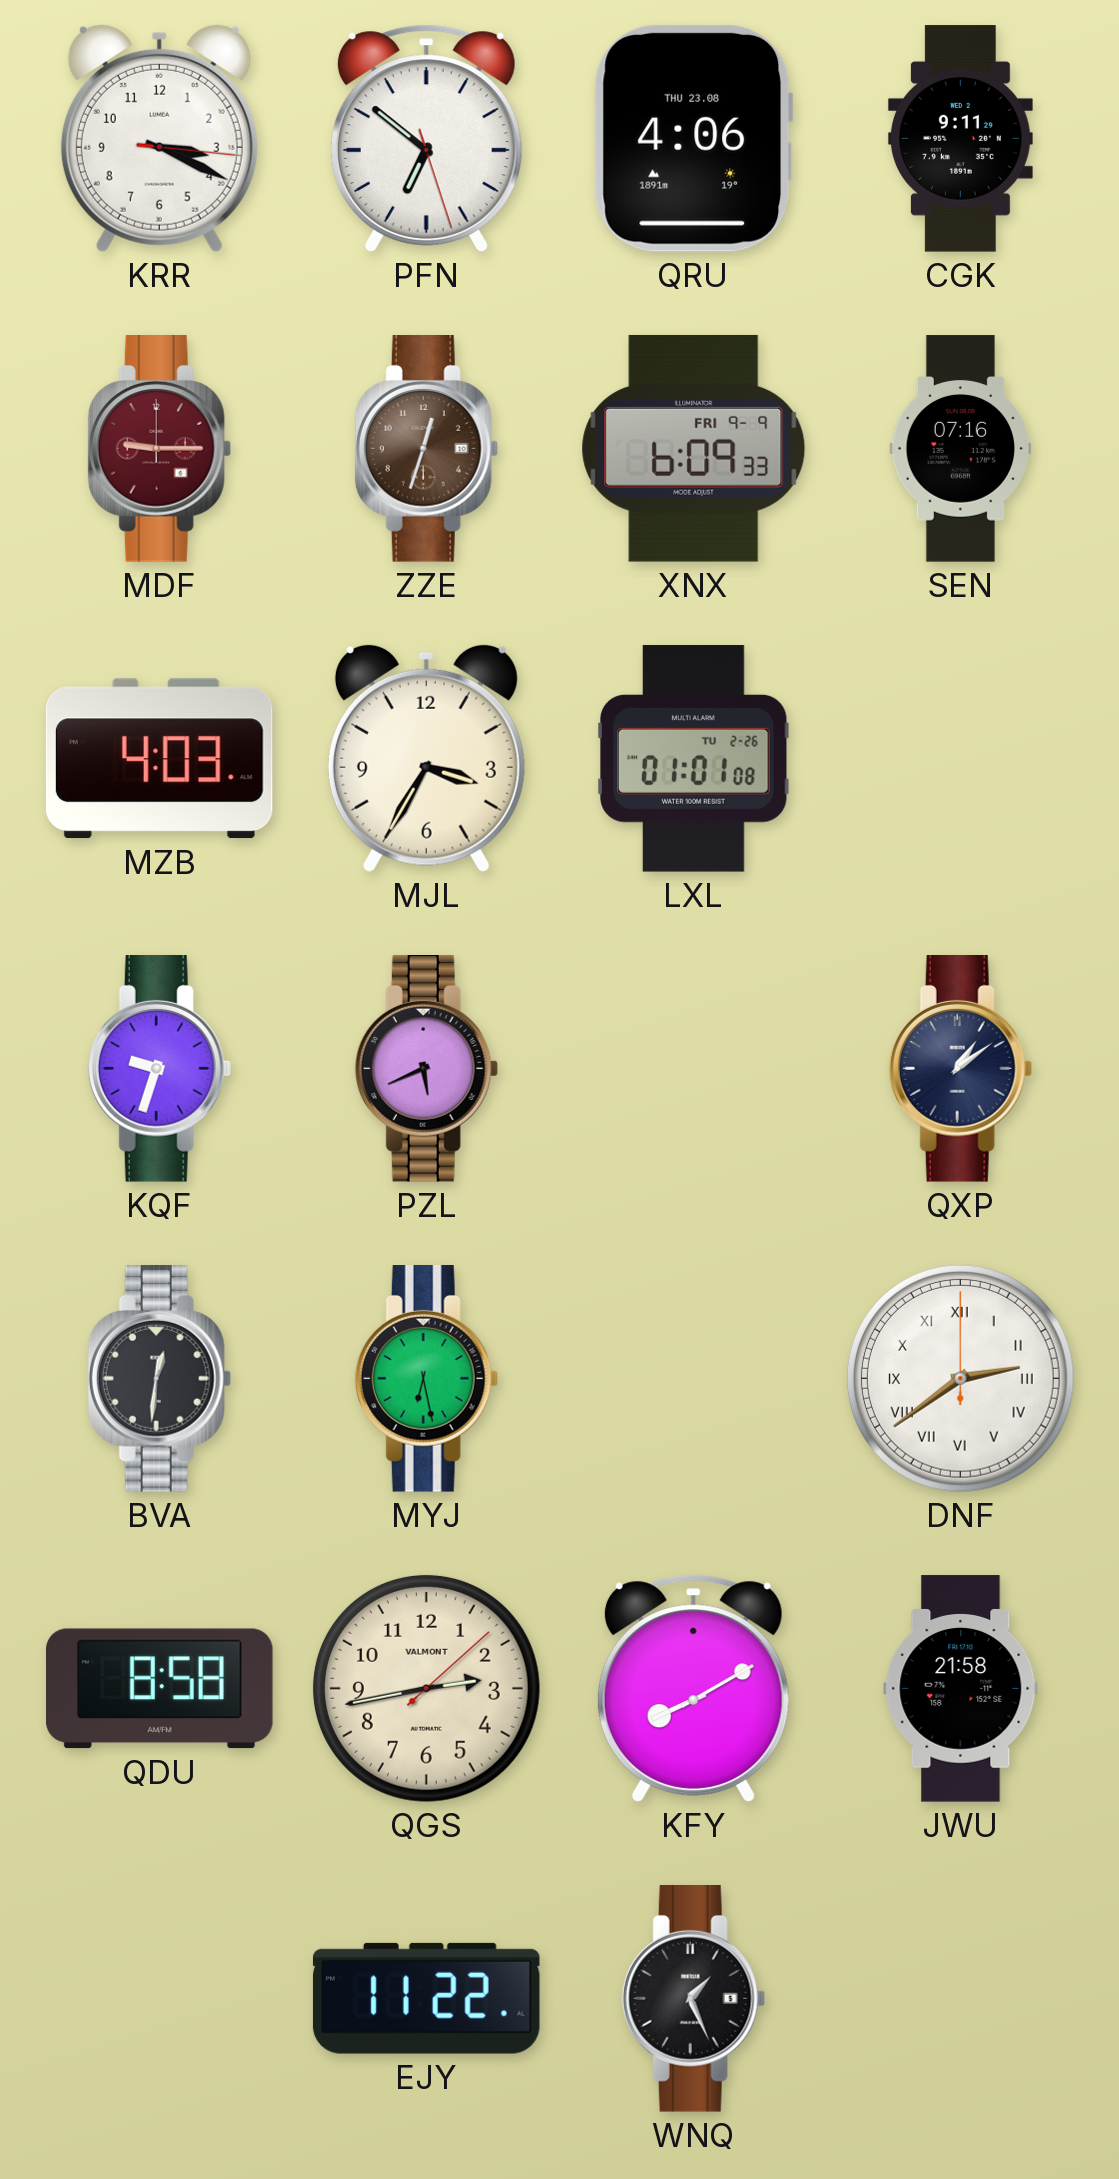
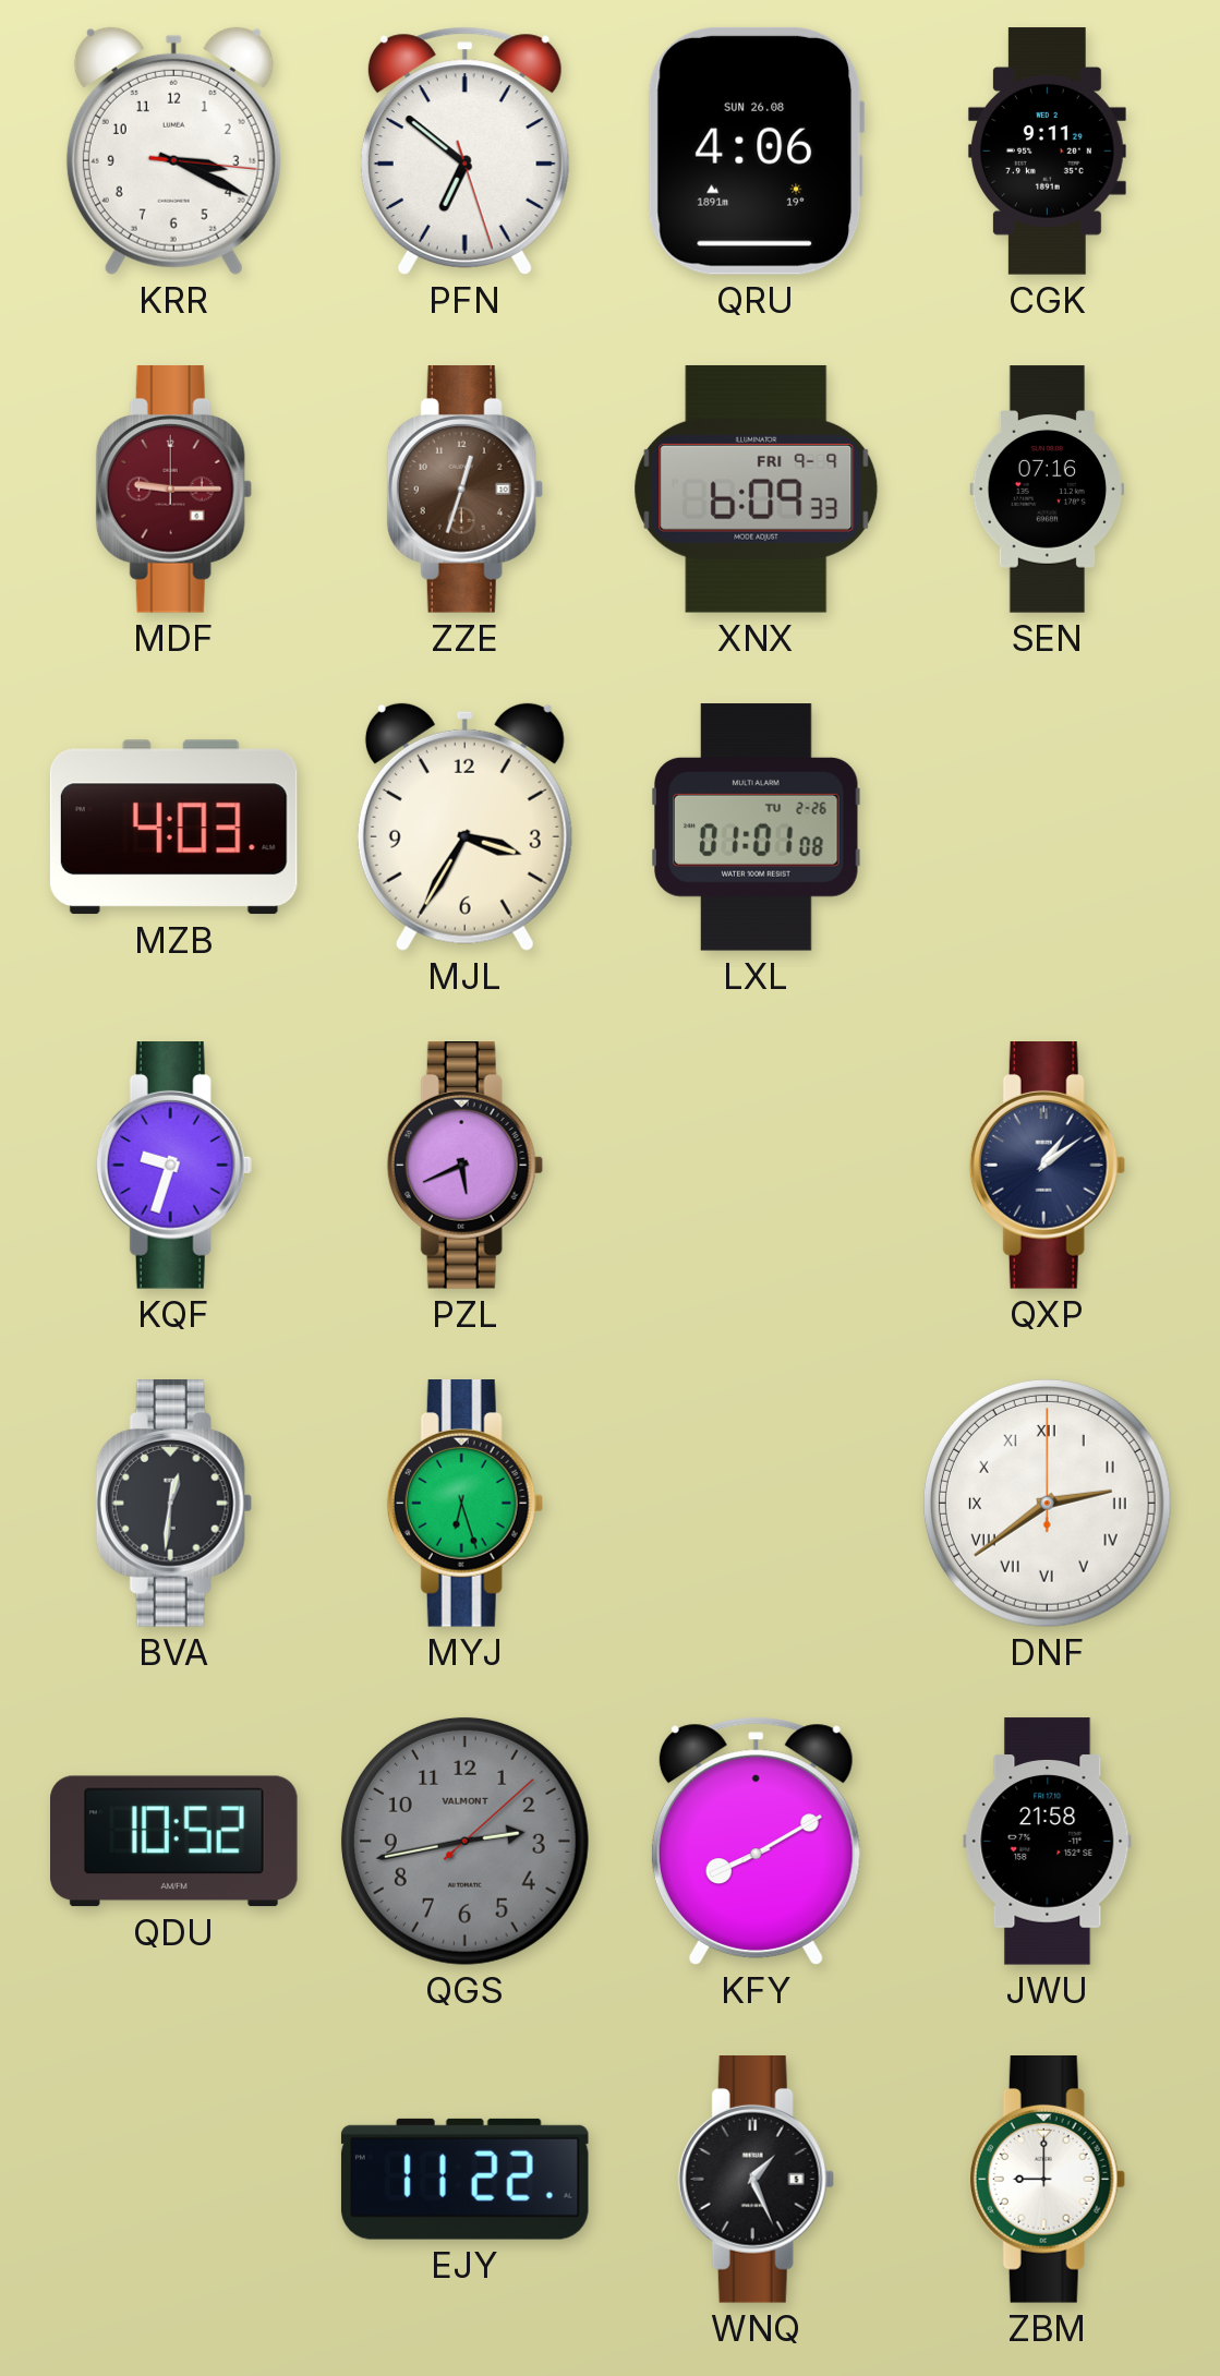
QRU date: THU 23.08 -> SUN 26.08 (756, 150)
MYJ: 6:28 -> 6:27 (464, 1504)
QDU: 8:58 -> 10:52 (174, 1842)
QGS dial: cream -> grey (464, 1841)
ZBM: none -> 9:00 (1047, 2180)
